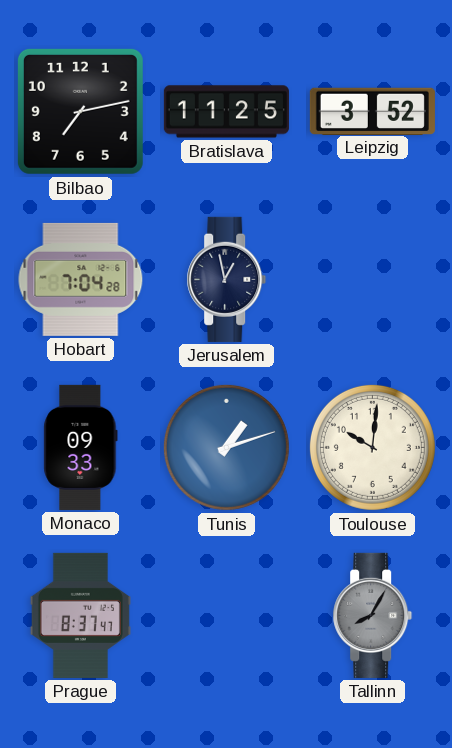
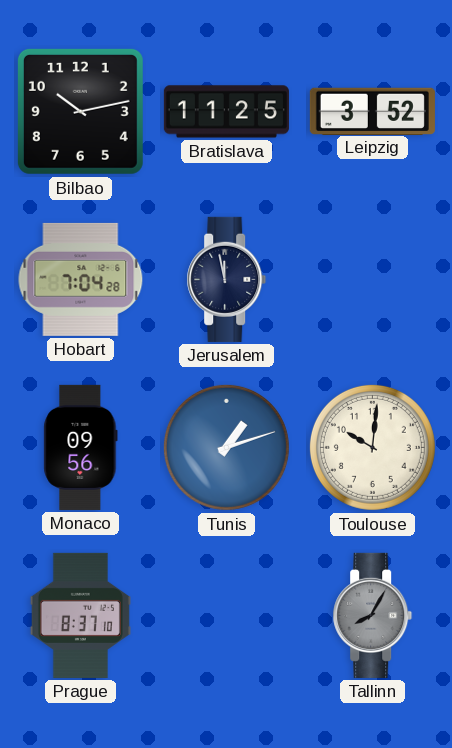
Bilbao: 7:13 -> 10:13 (80, 111)
Jerusalem: 12:58 -> 11:58 (227, 279)
Monaco: 09:33 -> 09:56 (81, 447)
Prague: 8:37:47 -> 8:37:10 (80, 615)
